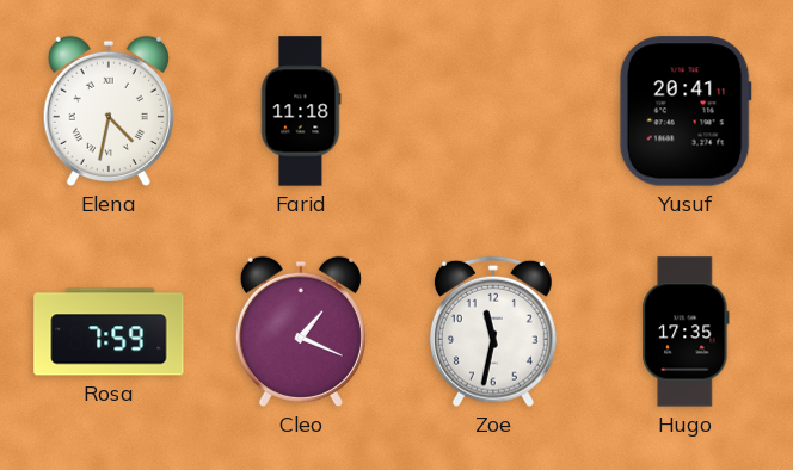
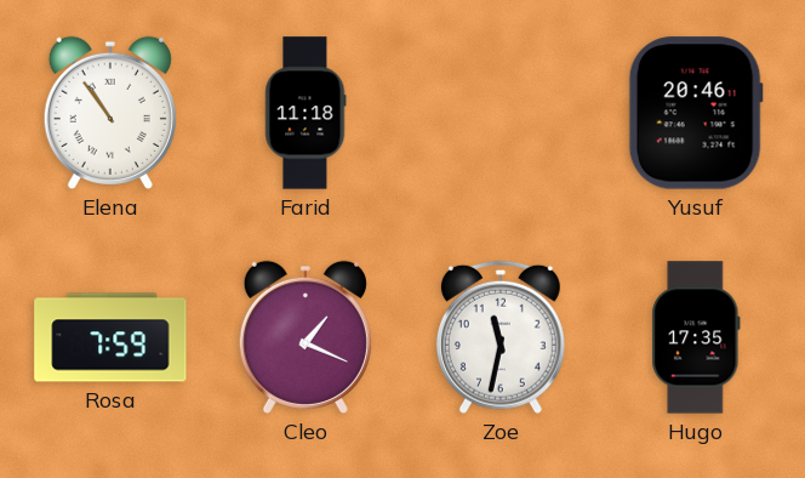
Elena: 4:32 -> 10:54 (110, 113)
Yusuf: 20:41 -> 20:46 (696, 113)
